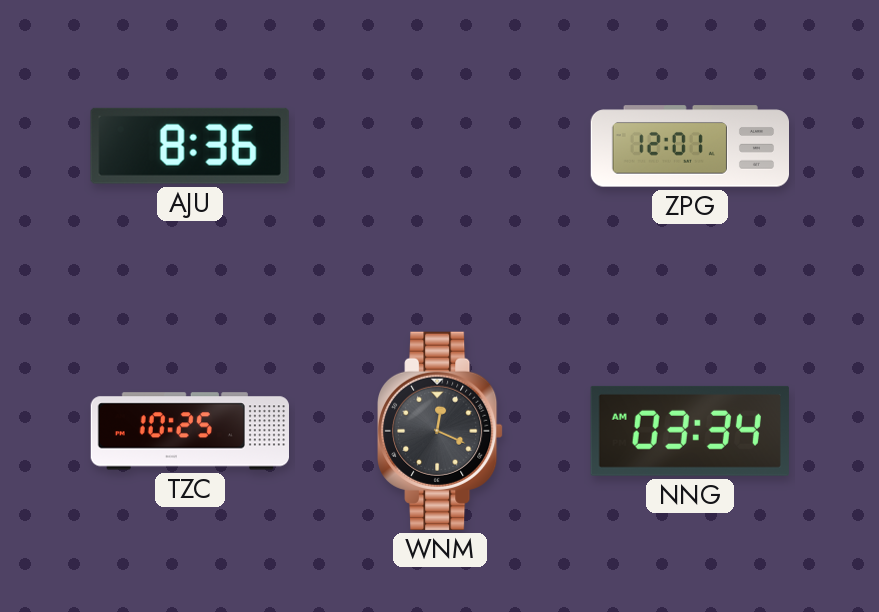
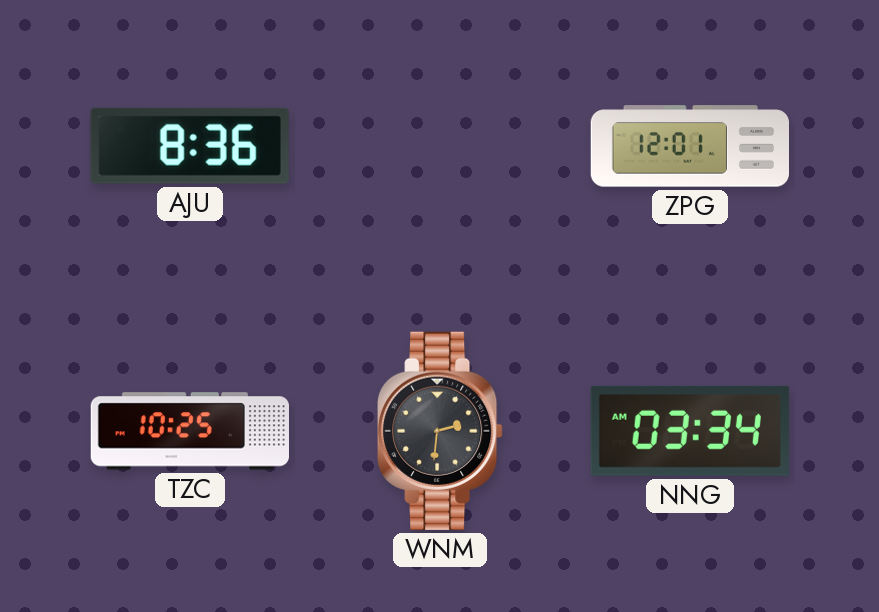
WNM: 12:19 -> 2:31 (441, 431)
